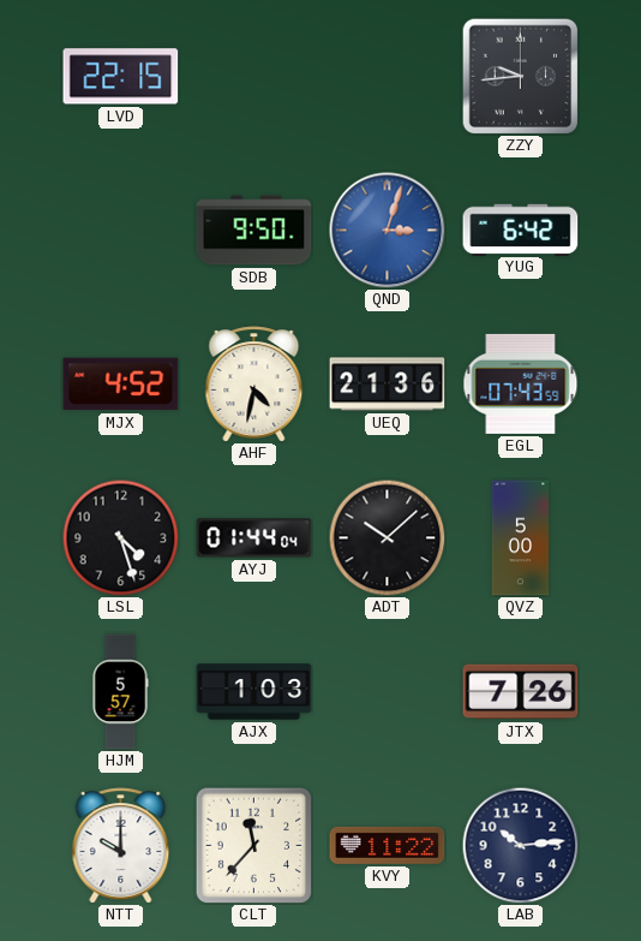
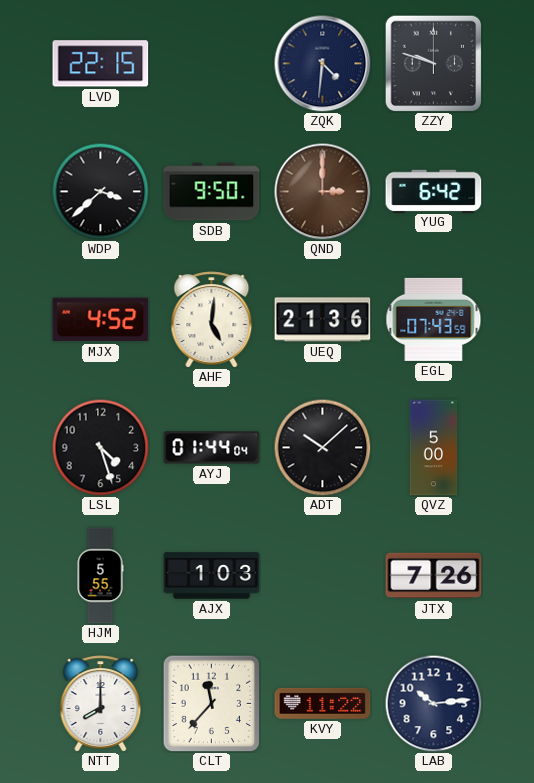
ZQK: none -> 4:31 (323, 64)
ZZY: 9:44 -> 9:48 (433, 63)
WDP: none -> 3:38 (100, 191)
QND: 3:03 -> 3:00 (323, 192)
QND dial: blue -> brown (323, 192)
AHF: 4:32 -> 5:01 (212, 320)
HJM: 5:57 -> 5:55 (100, 576)
NTT: 10:00 -> 8:00 (101, 704)
